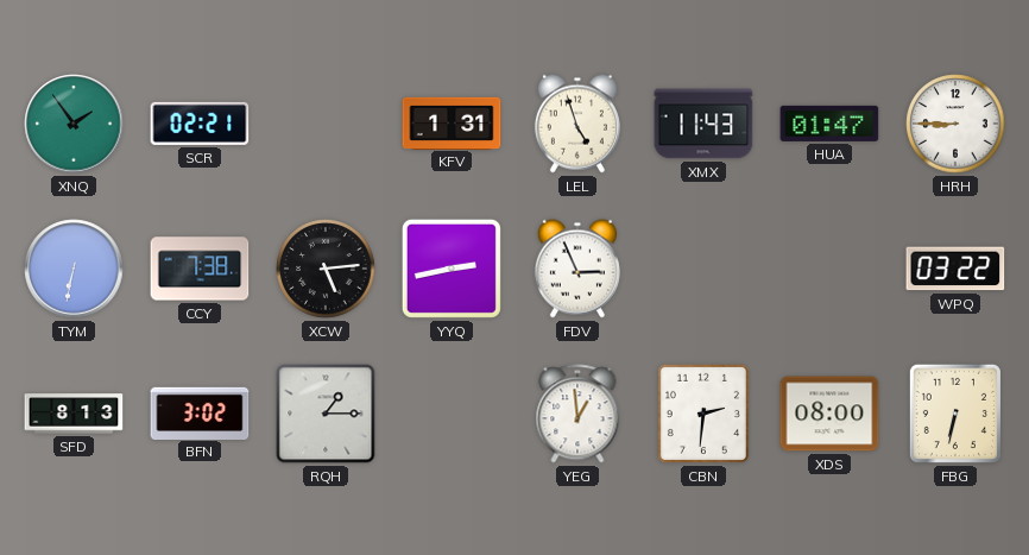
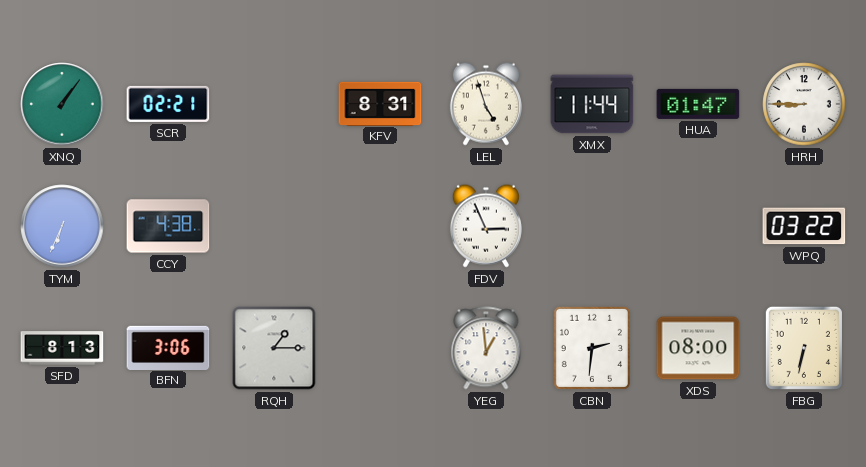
XNQ: 1:54 -> 1:06 (62, 104)
KFV: 1:31 -> 8:31 (380, 103)
XMX: 11:43 -> 11:44 (592, 104)
TYM: 6:32 -> 6:34 (62, 226)
CCY: 7:38 -> 4:38 (168, 226)
XCW: 5:14 -> none (326, 269)
YYQ: 2:43 -> none (452, 269)
BFN: 3:02 -> 3:06 (168, 347)
